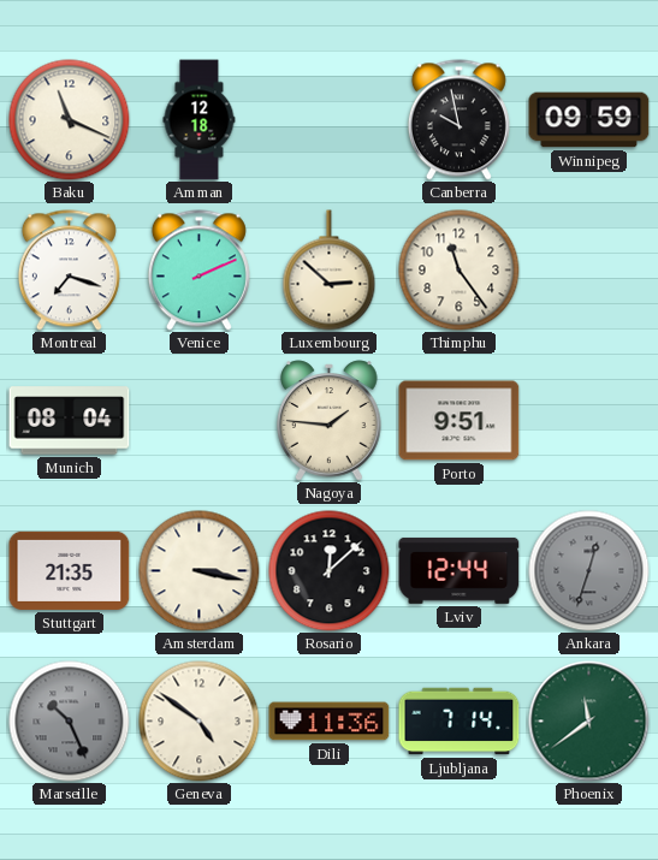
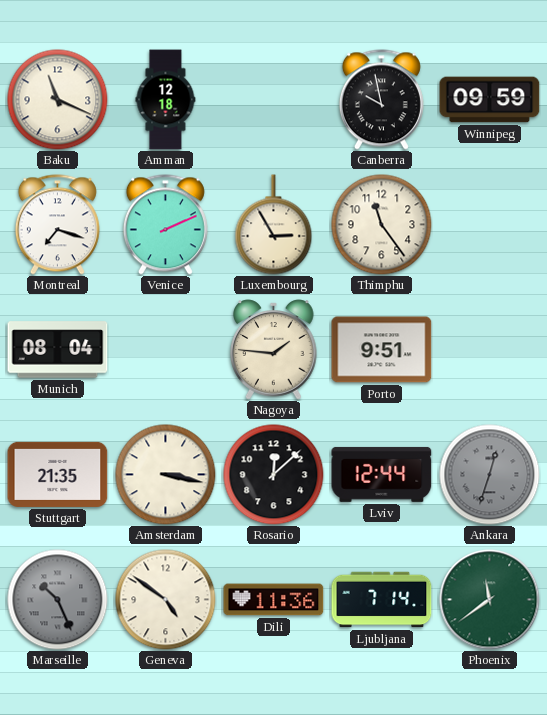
Luxembourg: 2:52 -> 2:55 (274, 225)
